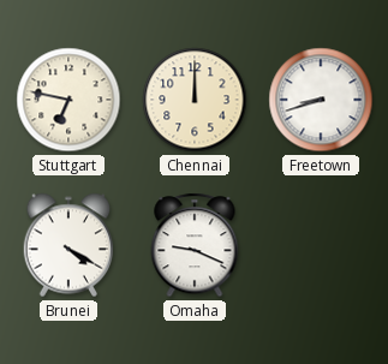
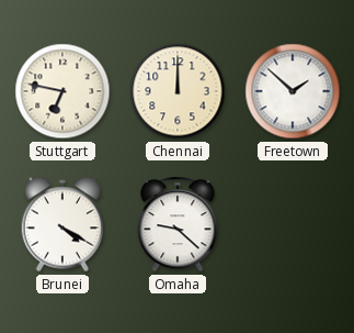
Freetown: 8:42 -> 1:52 (293, 91)
Omaha: 9:19 -> 9:22 (178, 224)
